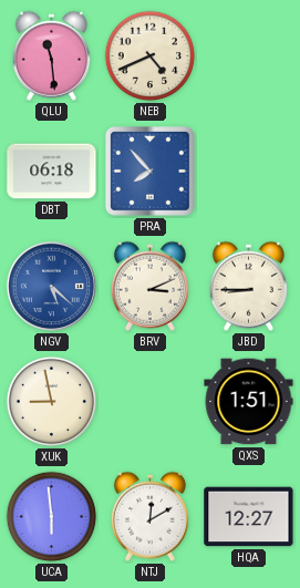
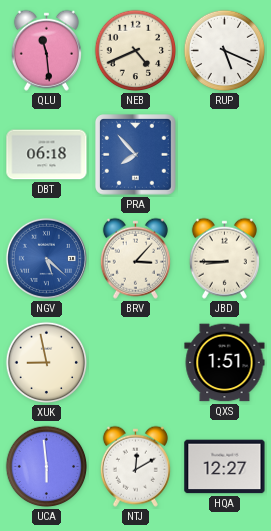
RUP: none -> 5:19 (225, 51)
BRV: 3:11 -> 3:07 (135, 258)
